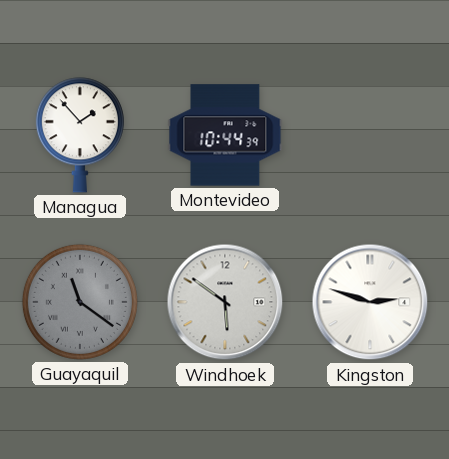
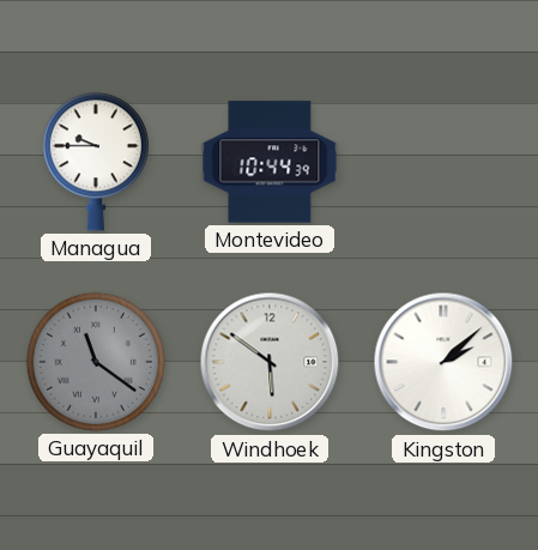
Managua: 1:53 -> 9:45 (96, 162)
Kingston: 2:48 -> 2:08 (443, 362)
